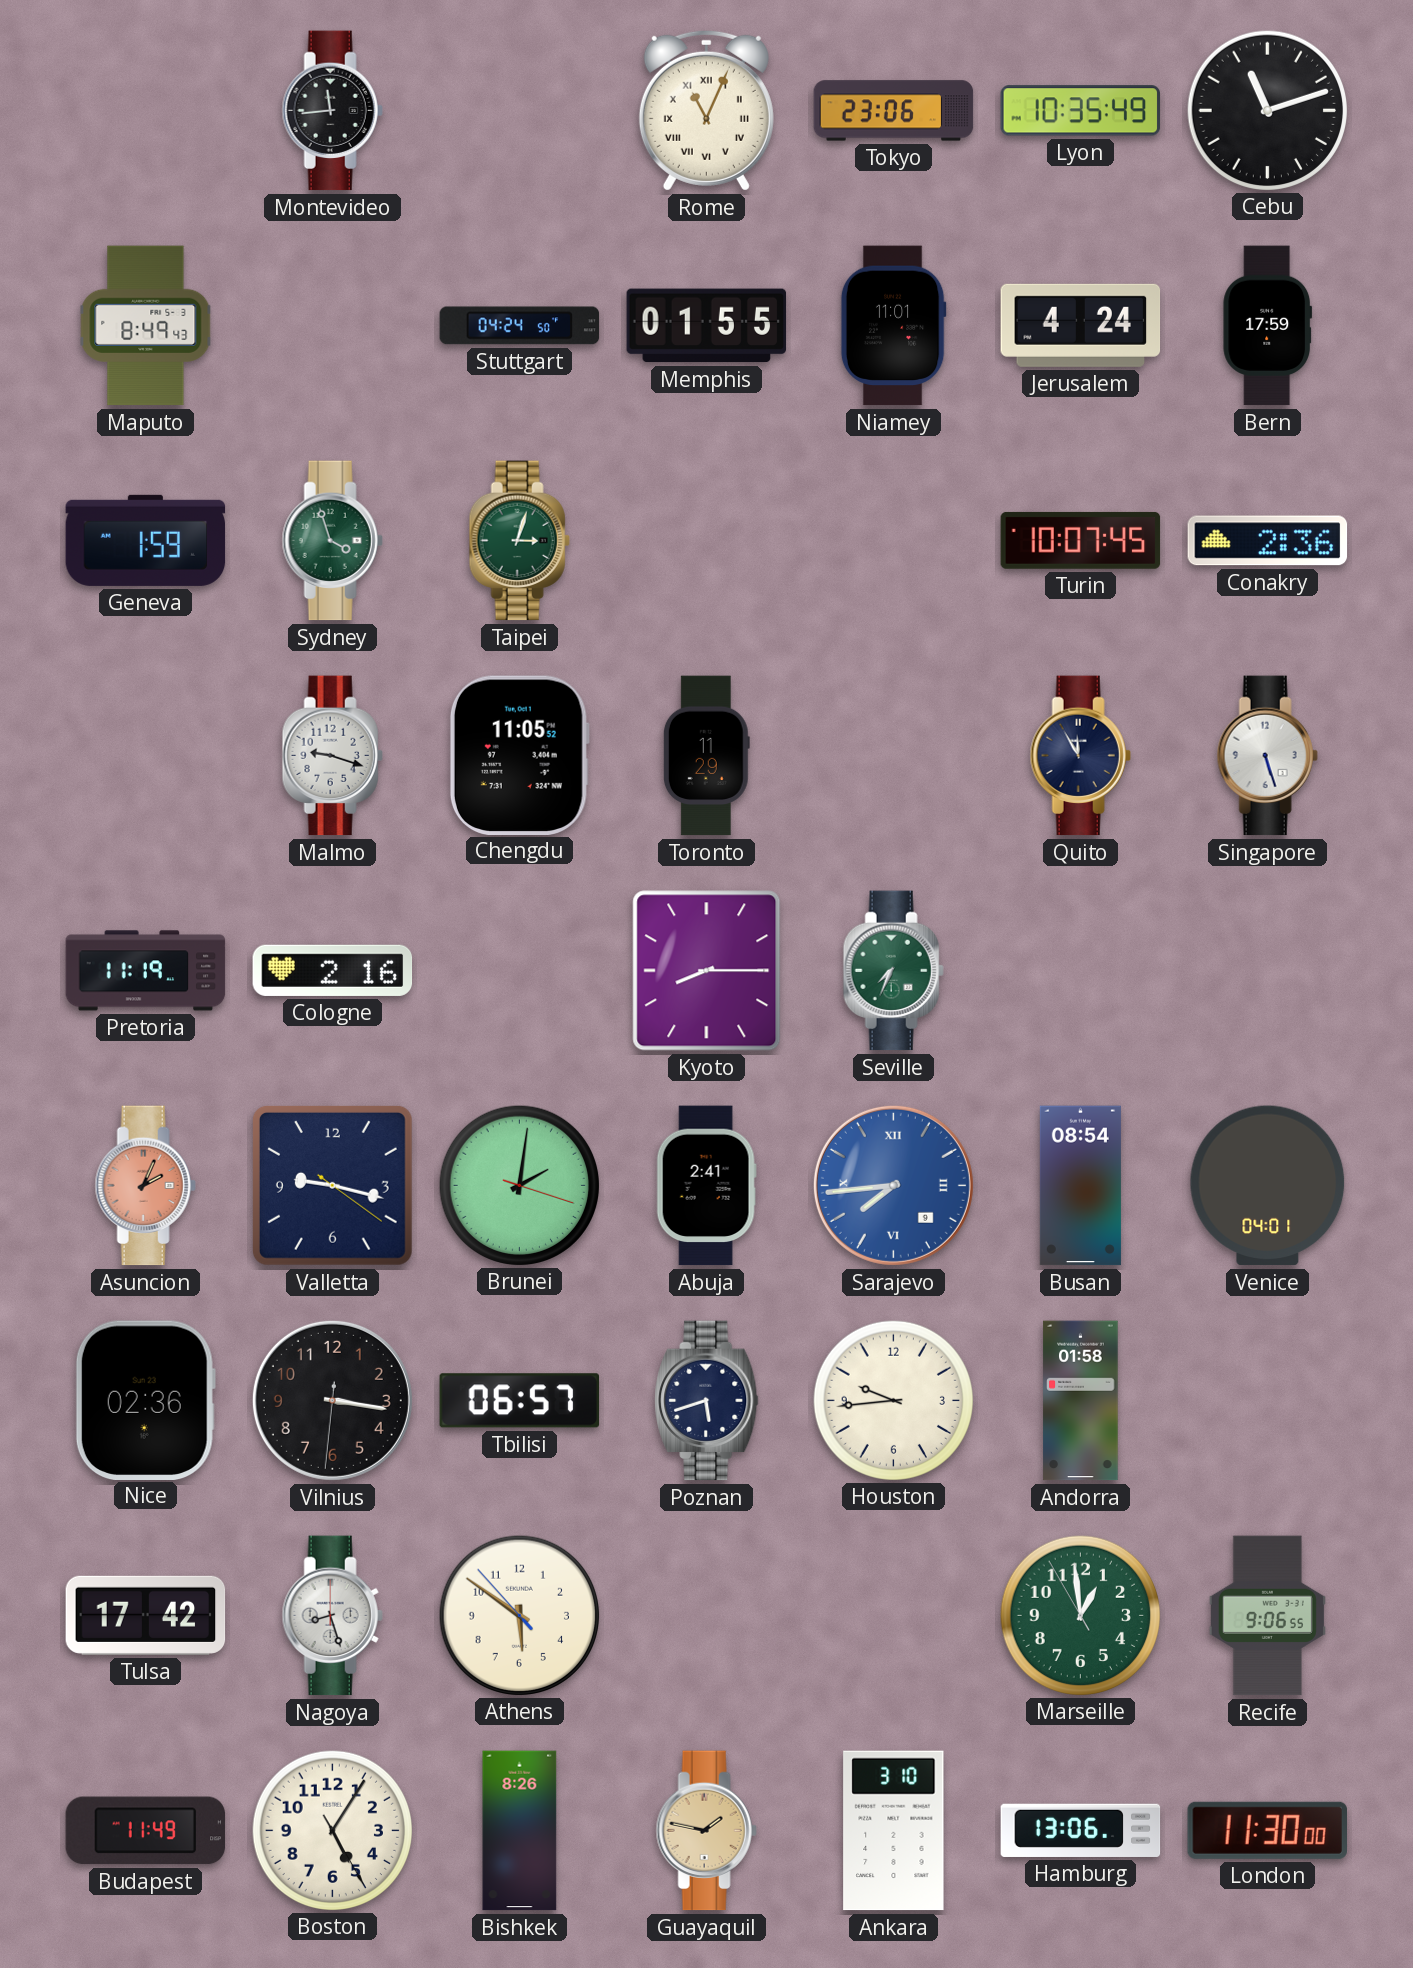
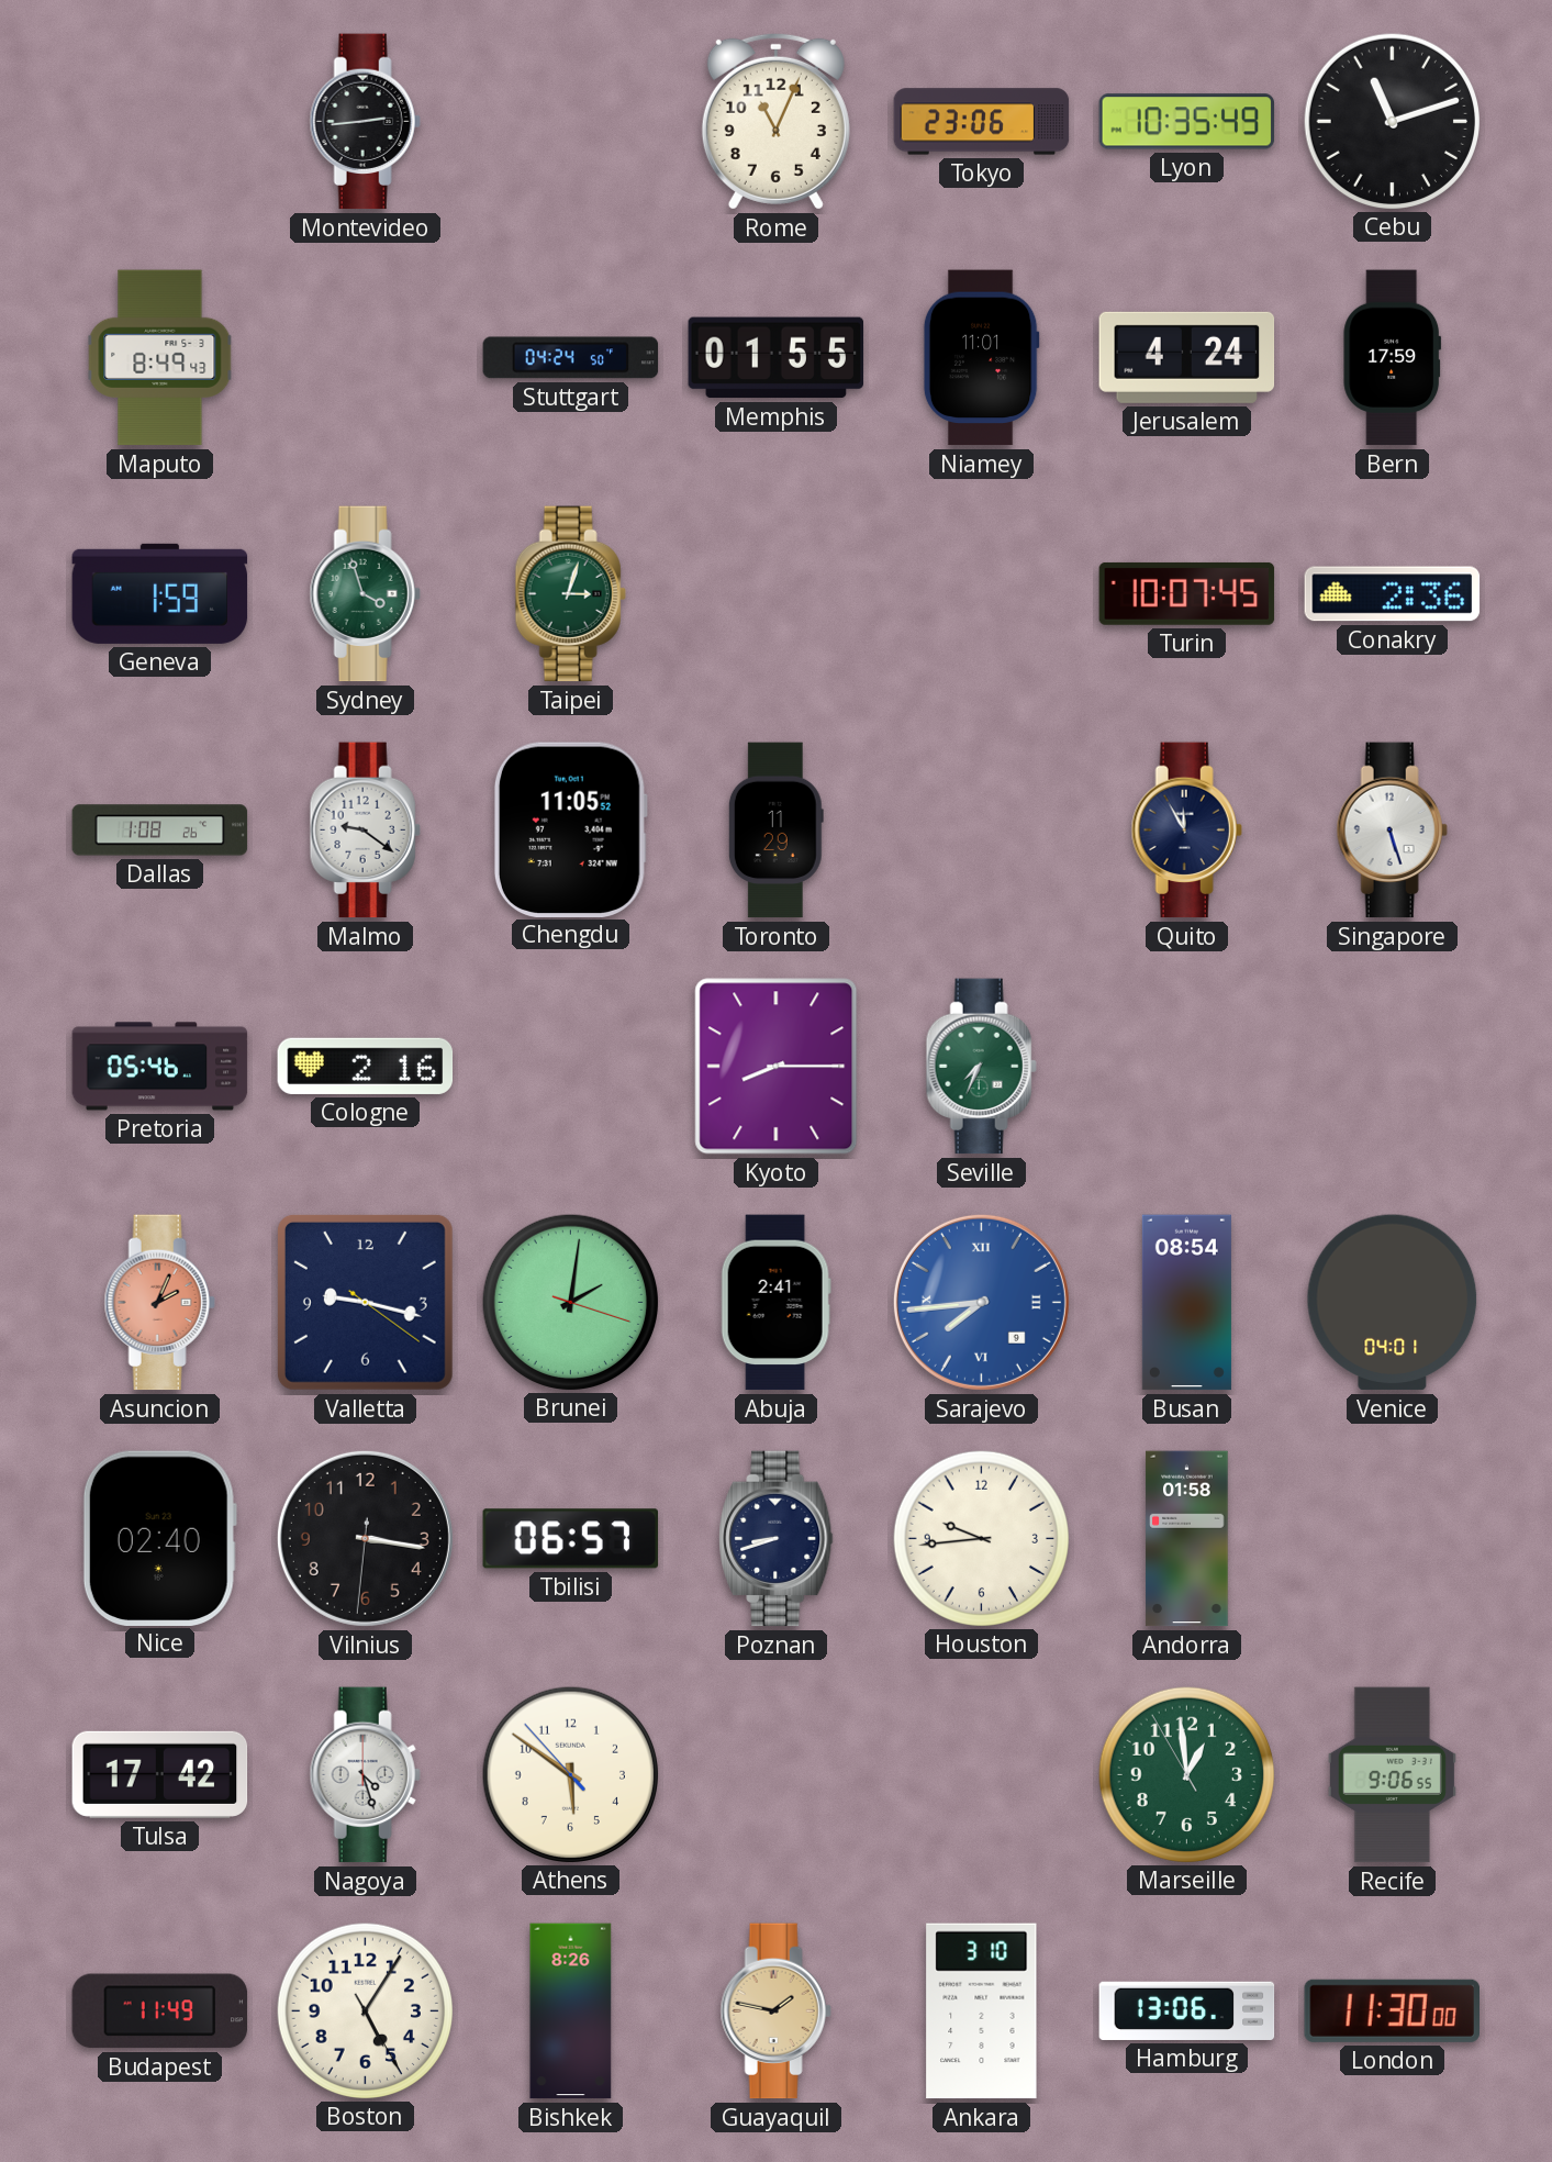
Montevideo: 11:44 -> 2:44 (365, 122)
Rome numerals: Roman -> Arabic (775, 121)
Dallas: none -> 1:08 (160, 831)
Malmo: 9:18 -> 9:21 (365, 831)
Pretoria: 11:19 -> 05:46 (160, 1067)
Nice: 02:36 -> 02:40 (159, 1538)
Poznan: 5:42 -> 8:42 (777, 1539)
Nagoya: 8:27 -> 4:27 (365, 1775)
